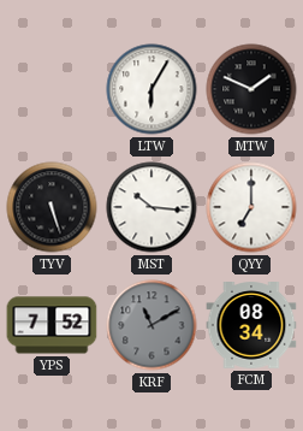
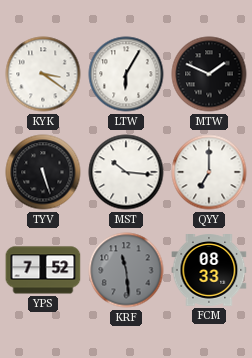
KYK: none -> 3:21 (43, 74)
KRF: 11:10 -> 11:29 (126, 270)
FCM: 08:34 -> 08:33 (209, 271)
